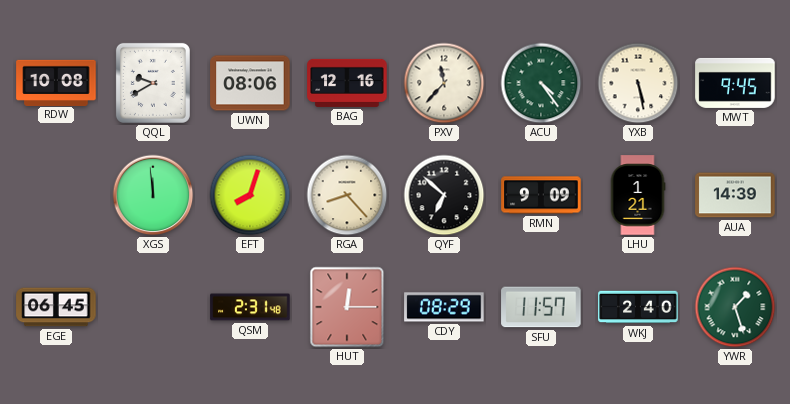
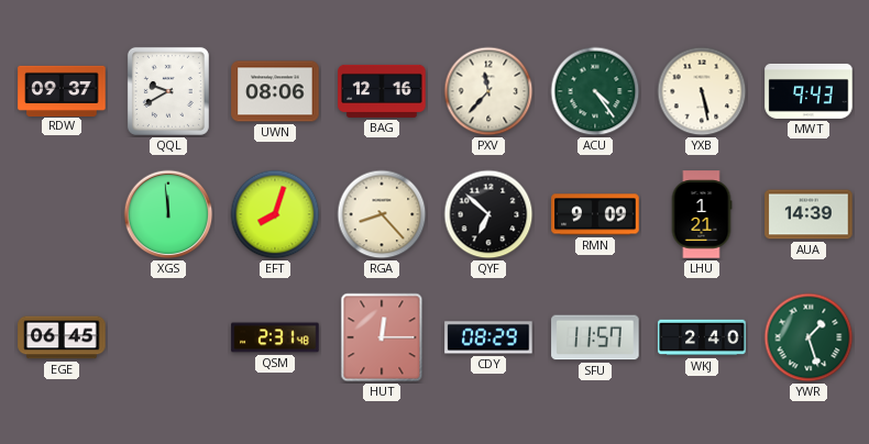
RDW: 10:08 -> 09:37 (62, 90)
MWT: 9:45 -> 9:43 (809, 91)
